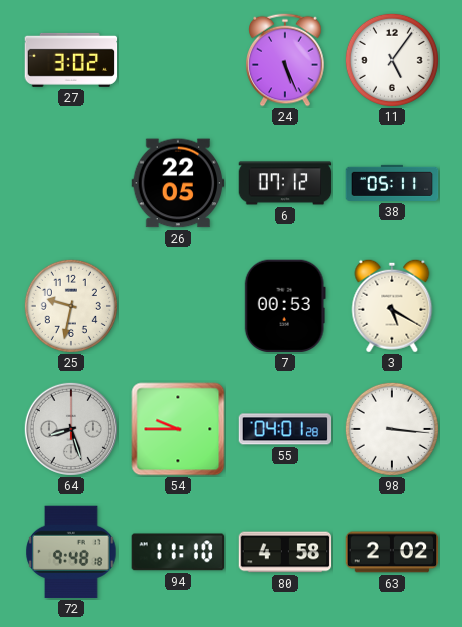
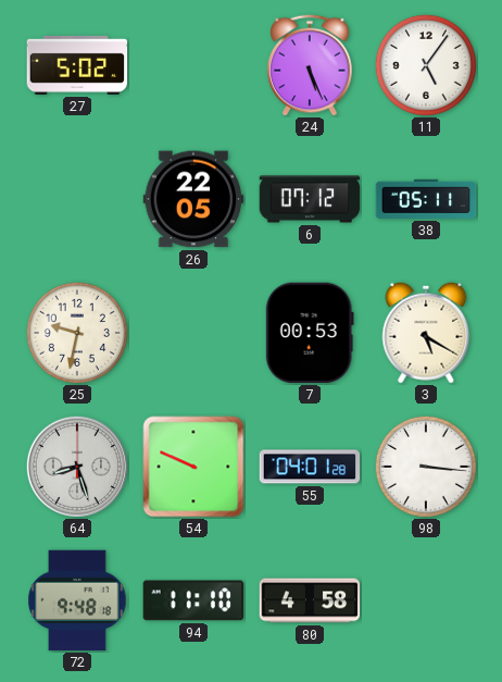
27: 3:02 -> 5:02 (77, 65)
54: 9:45 -> 9:49 (193, 467)
63: 2:02 -> none (392, 552)
